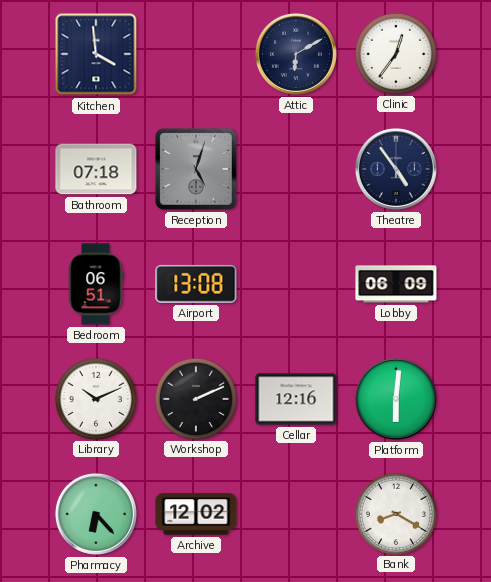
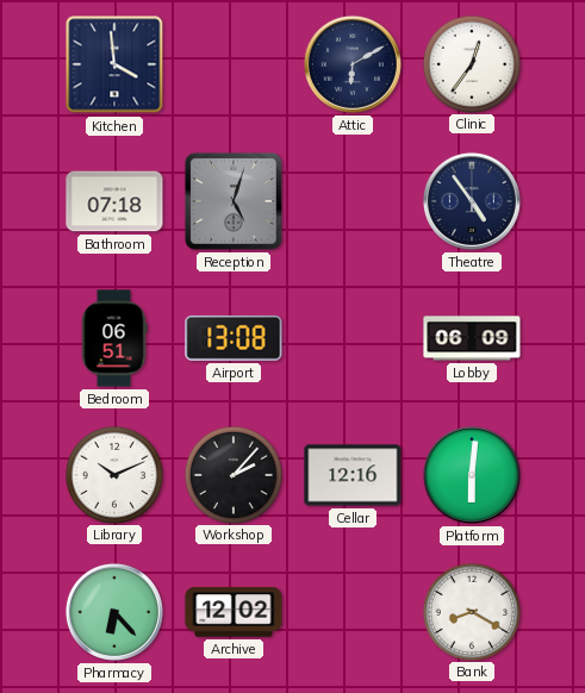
Workshop: 2:11 -> 2:07 (232, 474)
